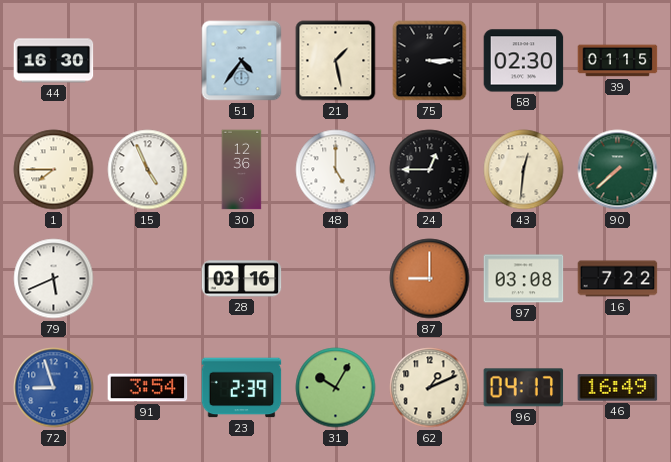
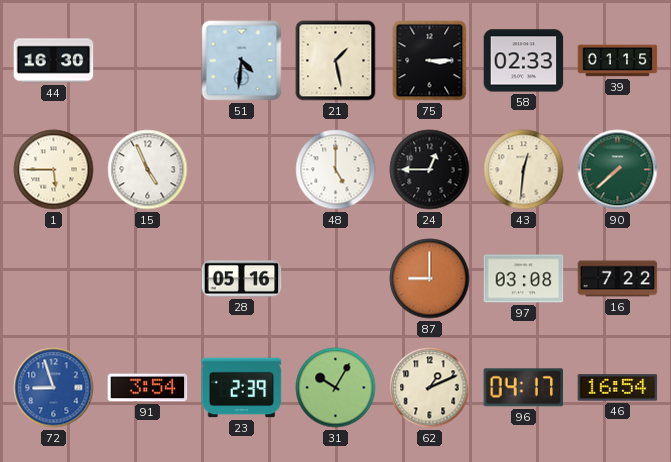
51: 4:36 -> 4:31 (242, 61)
58: 02:30 -> 02:33 (524, 61)
1: 7:45 -> 5:45 (54, 170)
30: 12:36 -> none (242, 170)
79: 5:41 -> none (54, 279)
28: 03:16 -> 05:16 (242, 279)
46: 16:49 -> 16:54 (618, 388)
